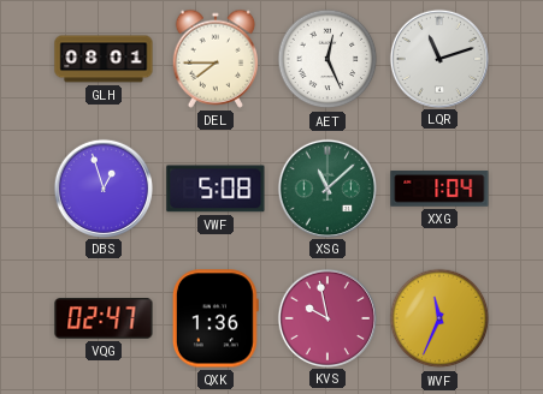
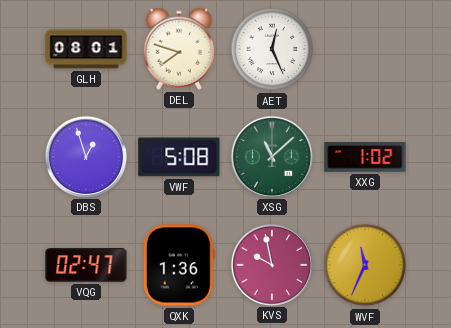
DEL: 7:45 -> 7:48 (179, 49)
LQR: 11:12 -> none (438, 58)
XXG: 1:04 -> 1:02 (365, 157)
